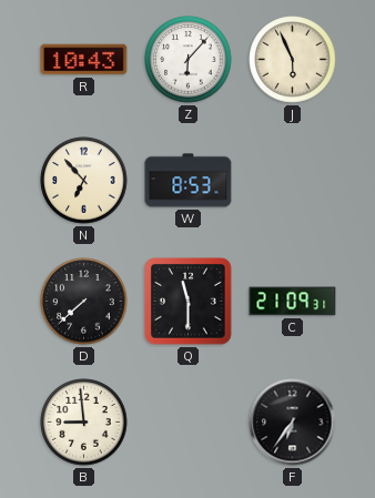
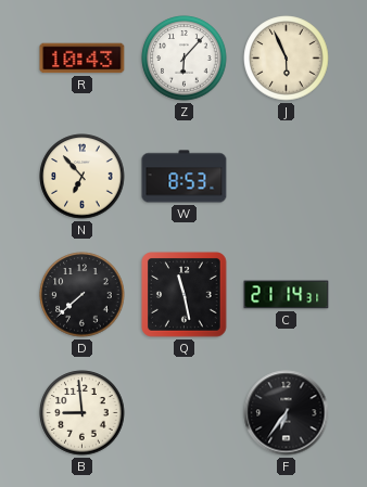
Q: 11:30 -> 11:28 (185, 295)
C: 21:09 -> 21:14 (287, 295)
